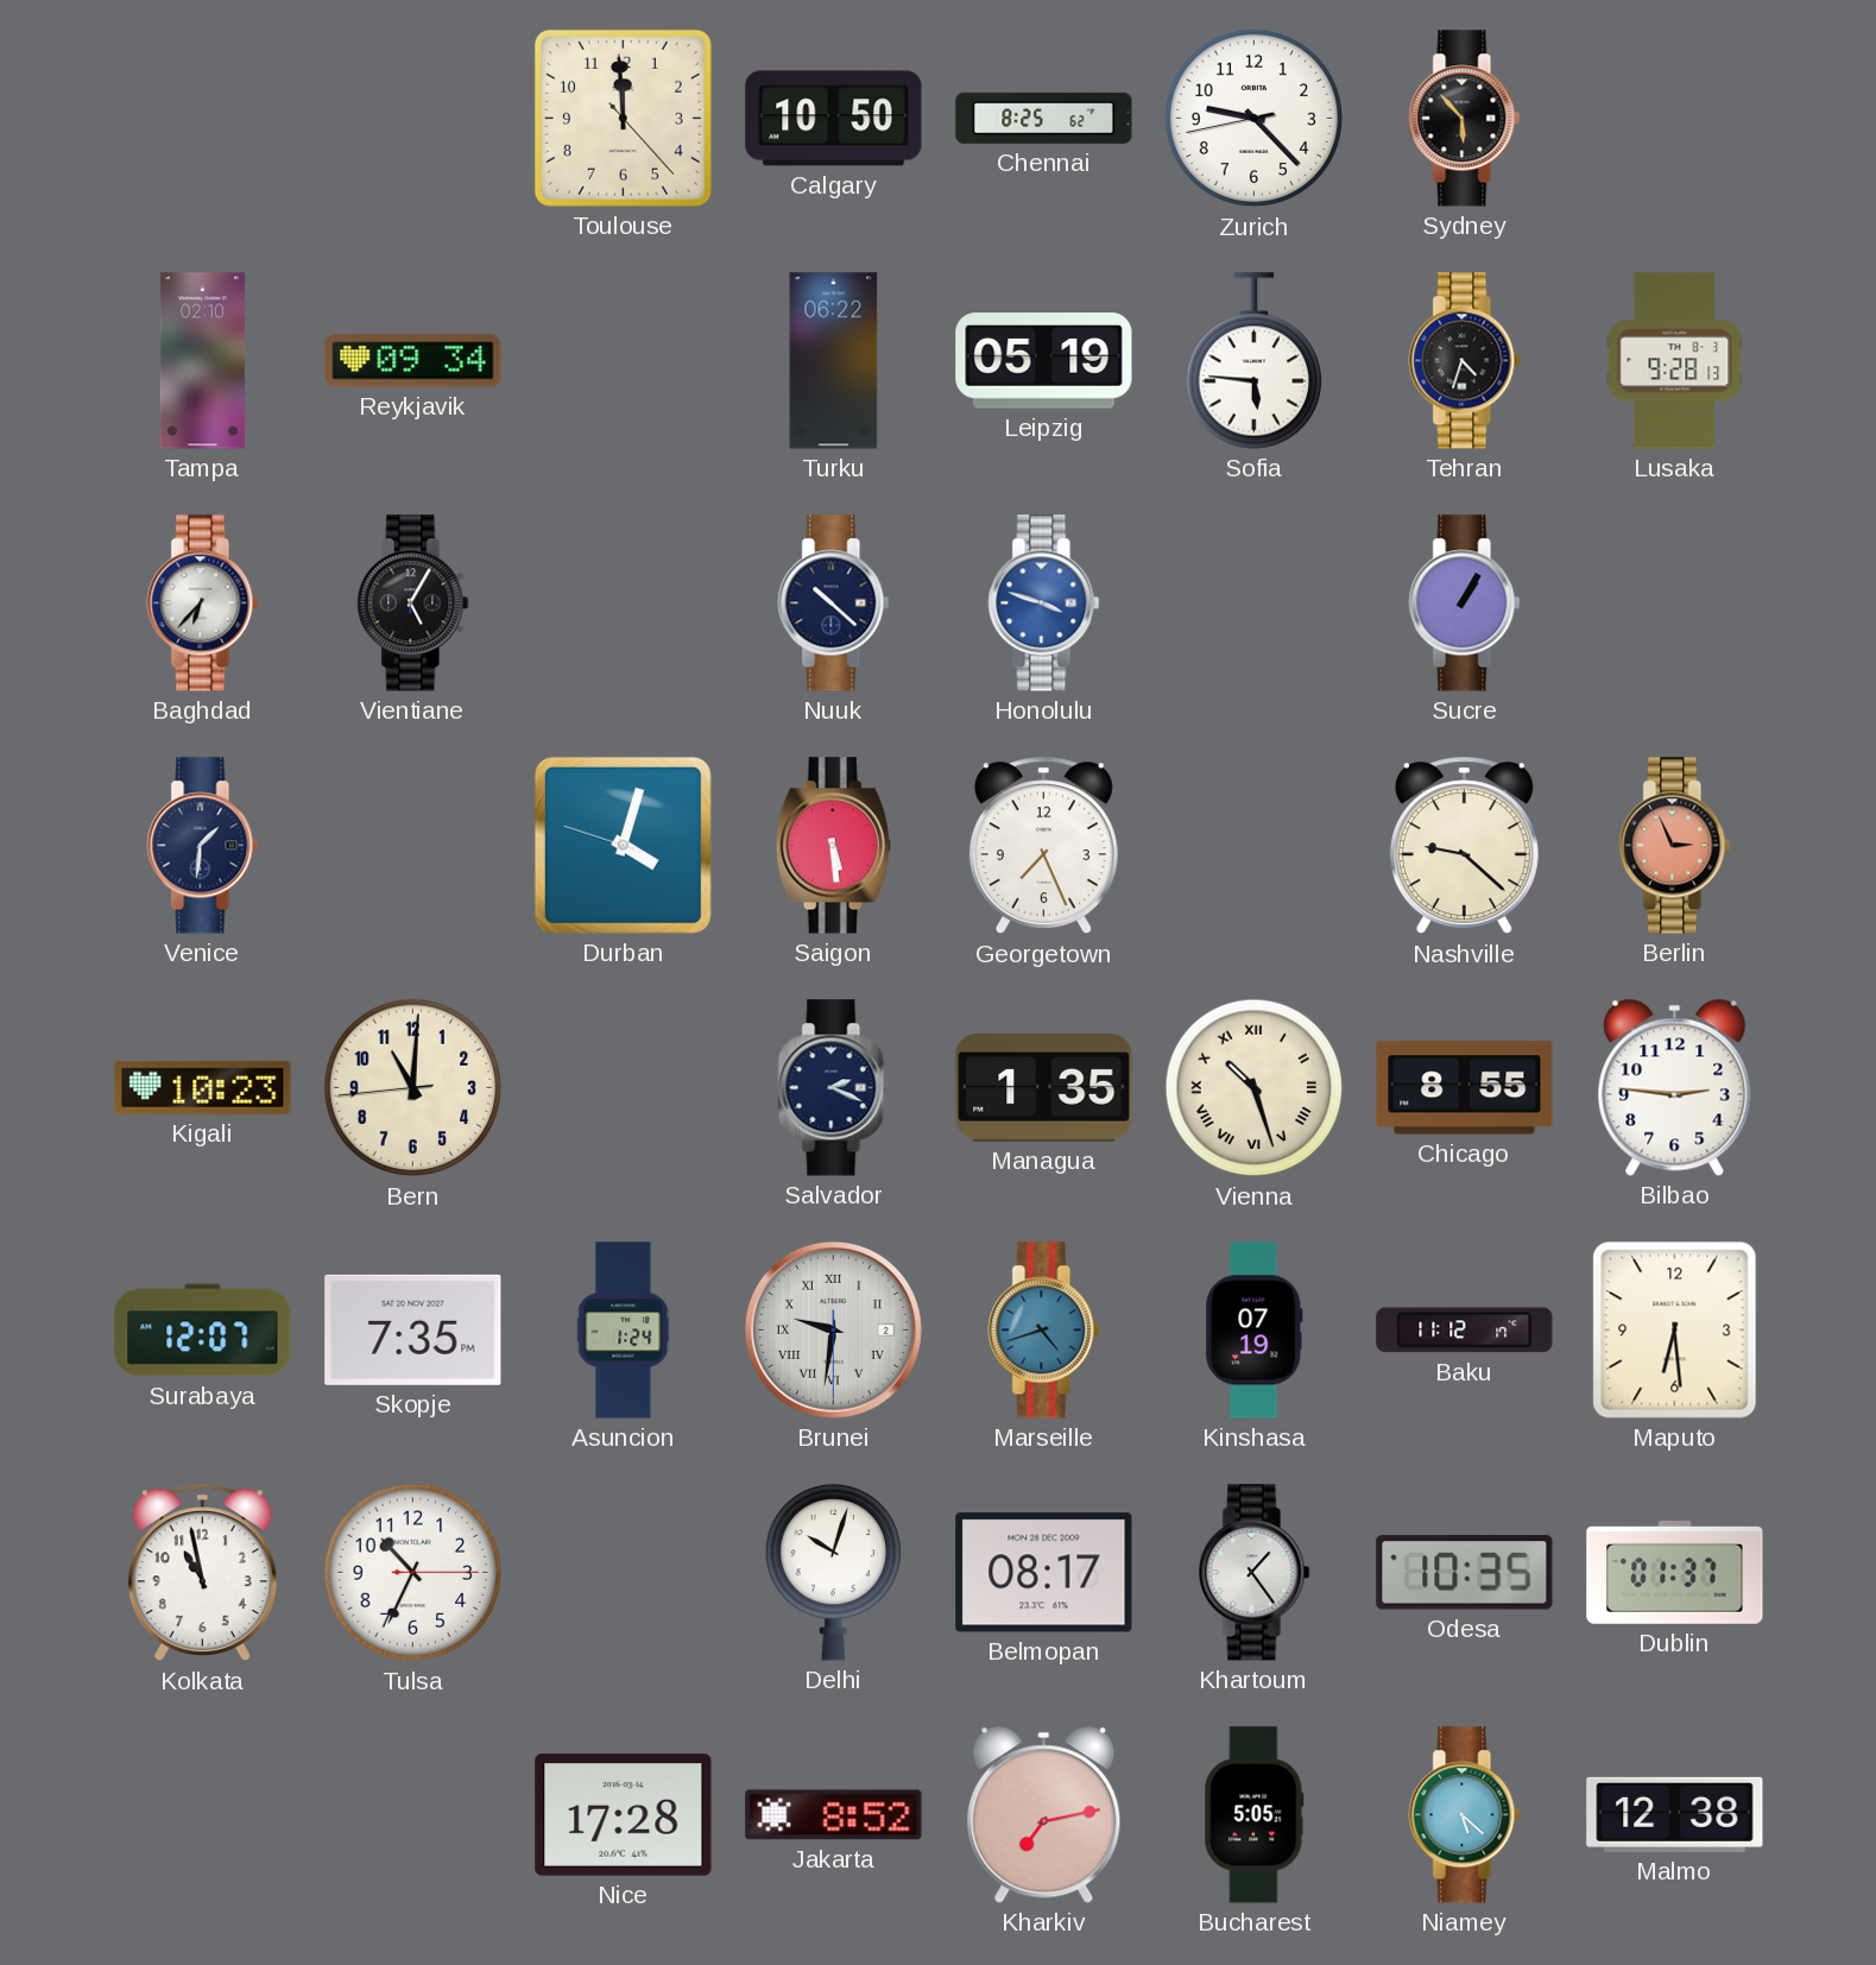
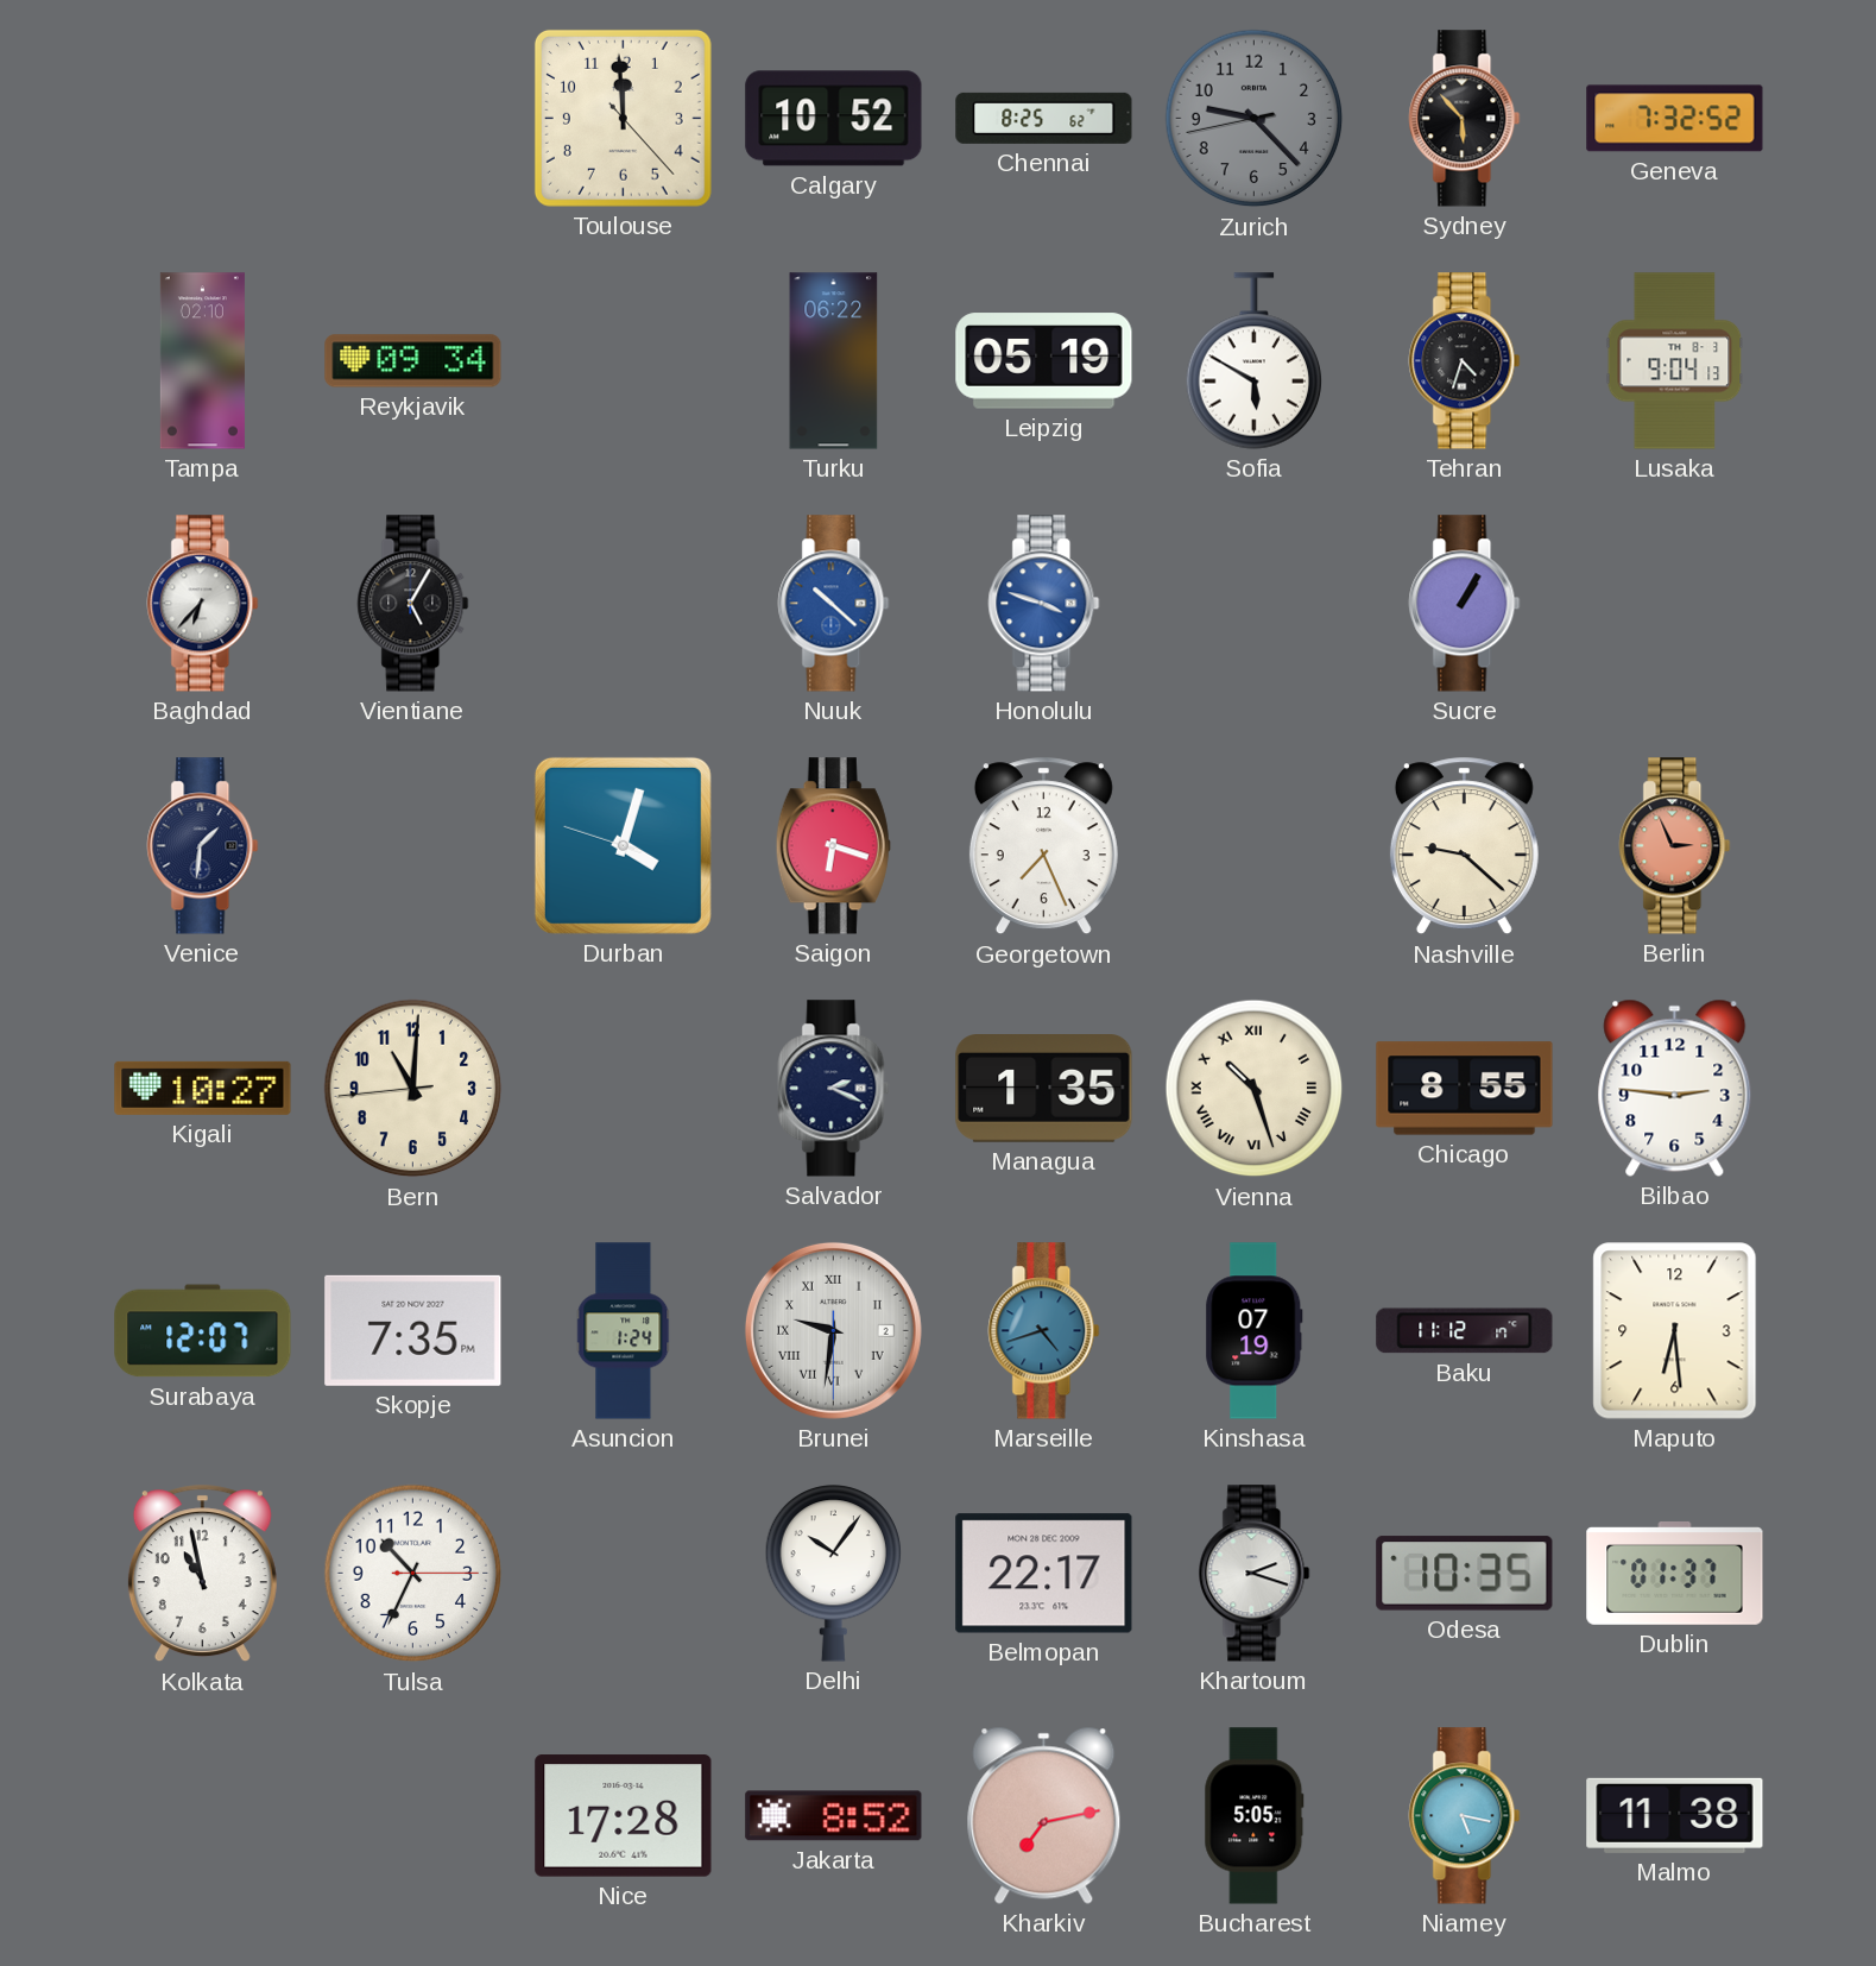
Calgary: 10:50 -> 10:52 (834, 119)
Zurich dial: white -> grey (1255, 119)
Geneva: none -> 7:32 (1675, 119)
Sofia: 5:46 -> 5:50 (1255, 361)
Lusaka: 9:28 -> 9:04 (1675, 361)
Nuuk dial: navy -> blue (834, 604)
Saigon: 5:29 -> 6:18 (833, 846)
Kigali: 10:23 -> 10:27 (203, 1088)
Delhi: 10:03 -> 10:06 (834, 1574)
Belmopan: 08:17 -> 22:17 (1044, 1574)
Khartoum: 1:24 -> 2:18 (1255, 1574)
Niamey: 5:22 -> 5:17 (1465, 1816)
Malmo: 12:38 -> 11:38 (1675, 1815)
